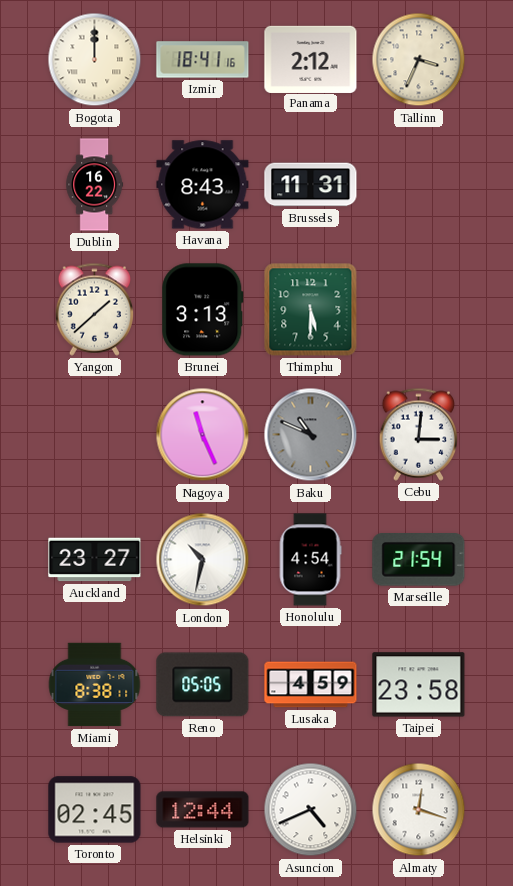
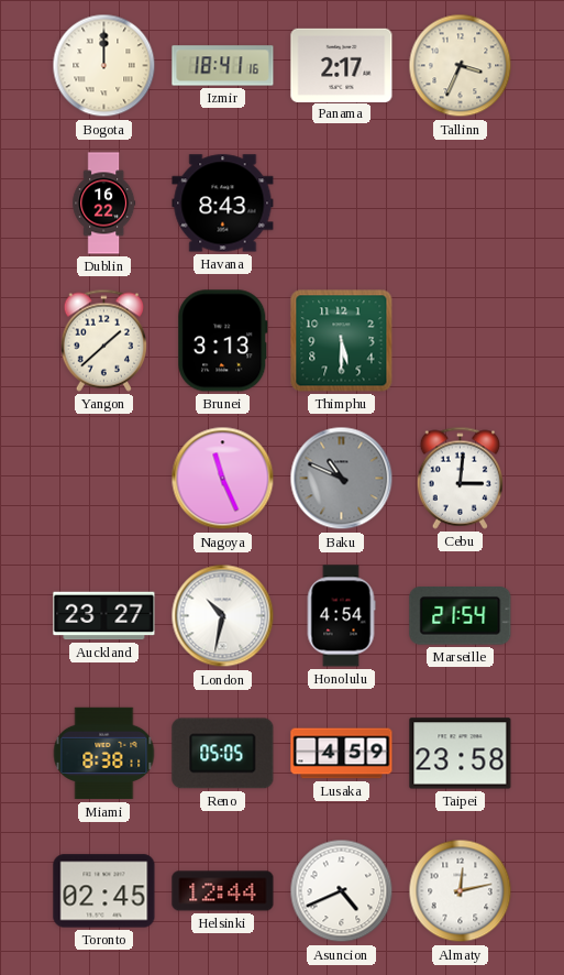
Panama: 2:12 -> 2:17 (342, 65)
Brussels: 11:31 -> none (311, 185)
Almaty: 12:18 -> 12:13 (461, 891)
